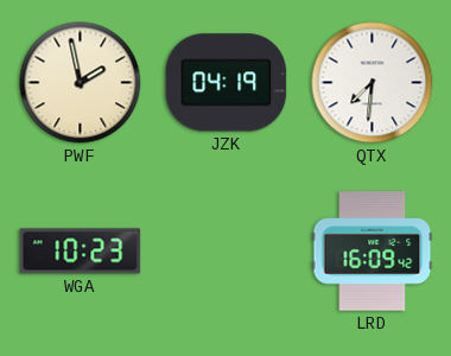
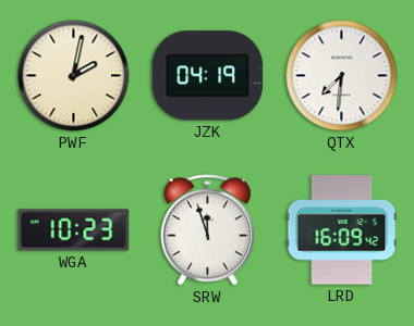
PWF: 1:58 -> 2:02 (74, 76)
SRW: none -> 11:57 (207, 230)
